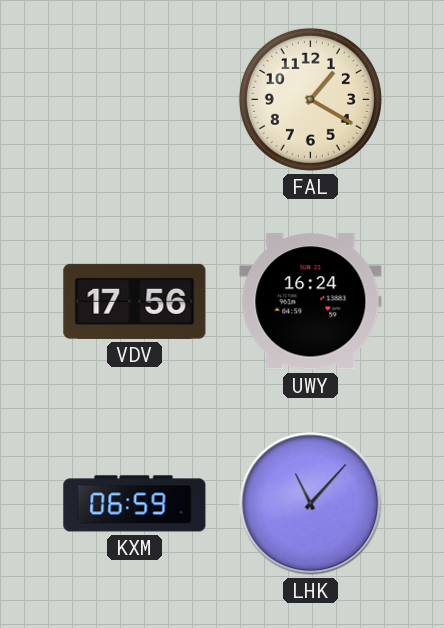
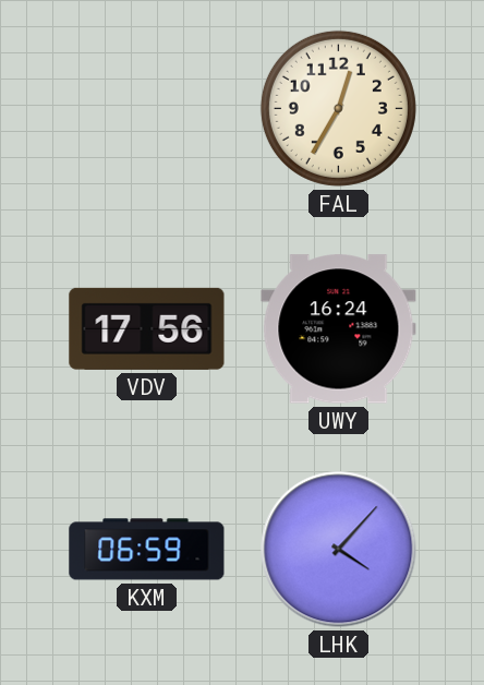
FAL: 1:20 -> 12:35 (338, 108)
LHK: 11:07 -> 4:07 (339, 550)
